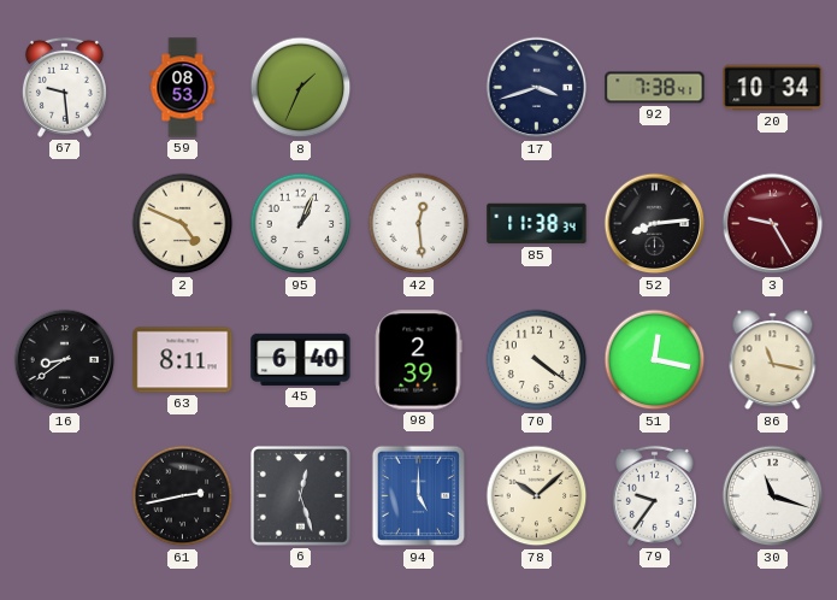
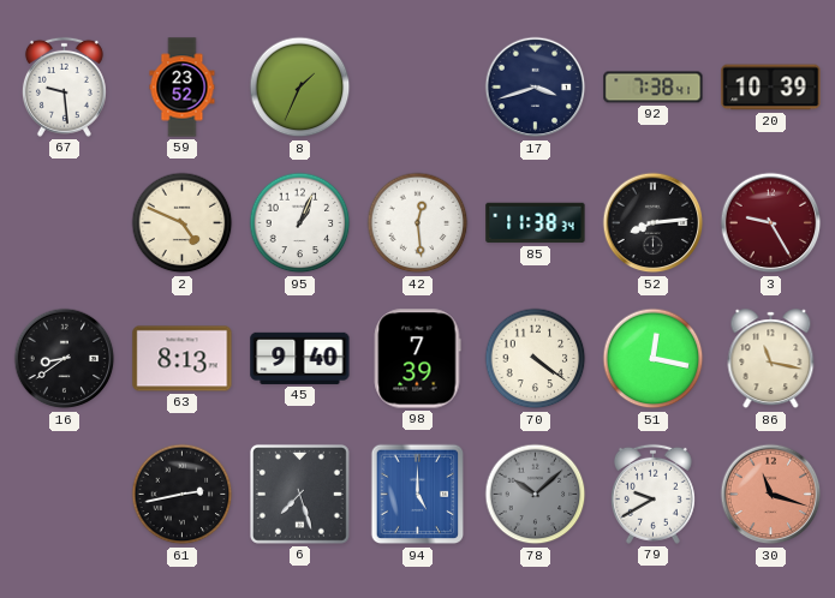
59: 08:53 -> 23:52 (183, 88)
20: 10:34 -> 10:39 (771, 88)
63: 8:11 -> 8:13 (183, 359)
45: 6:40 -> 9:40 (300, 358)
98: 2:39 -> 7:39 (418, 359)
6: 12:27 -> 7:27 (300, 495)
78 dial: cream -> grey (536, 495)
79: 9:36 -> 9:40 (652, 494)
30 dial: white -> salmon (771, 495)
